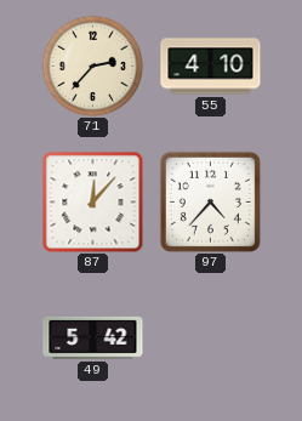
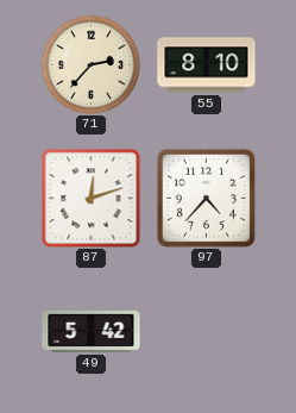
55: 4:10 -> 8:10 (207, 65)
87: 12:07 -> 12:12 (90, 198)
